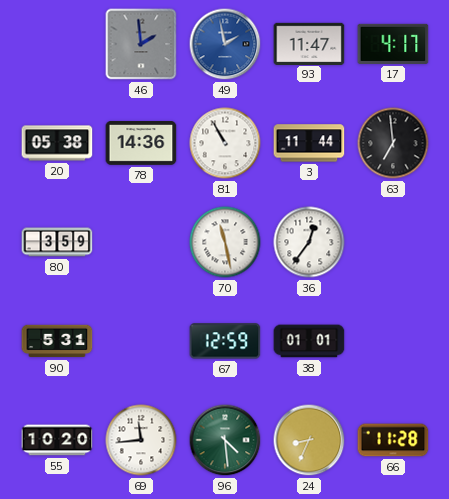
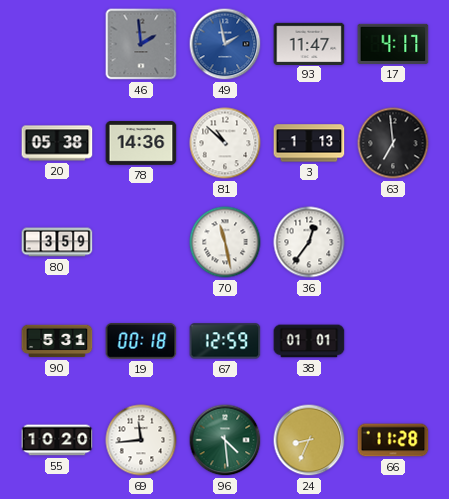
81: 10:55 -> 10:52 (225, 143)
3: 11:44 -> 1:13 (309, 143)
19: none -> 00:18 (141, 342)
